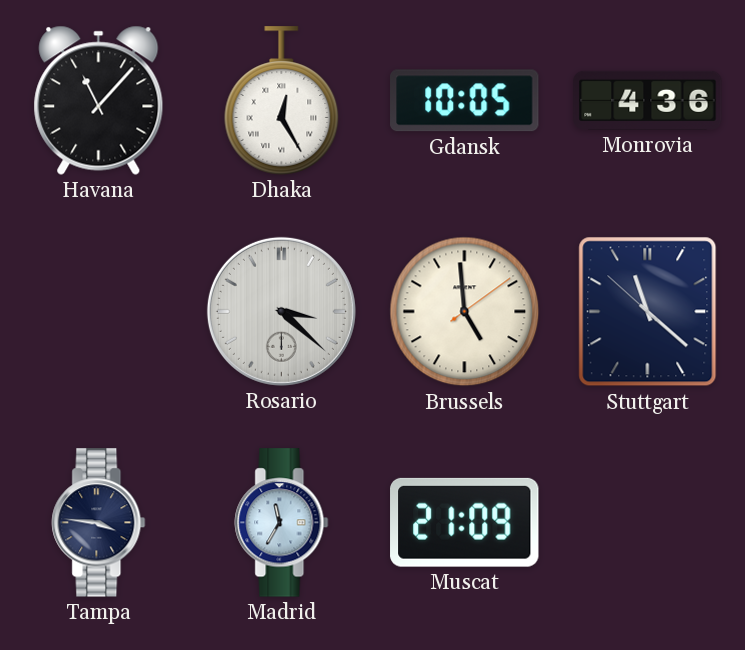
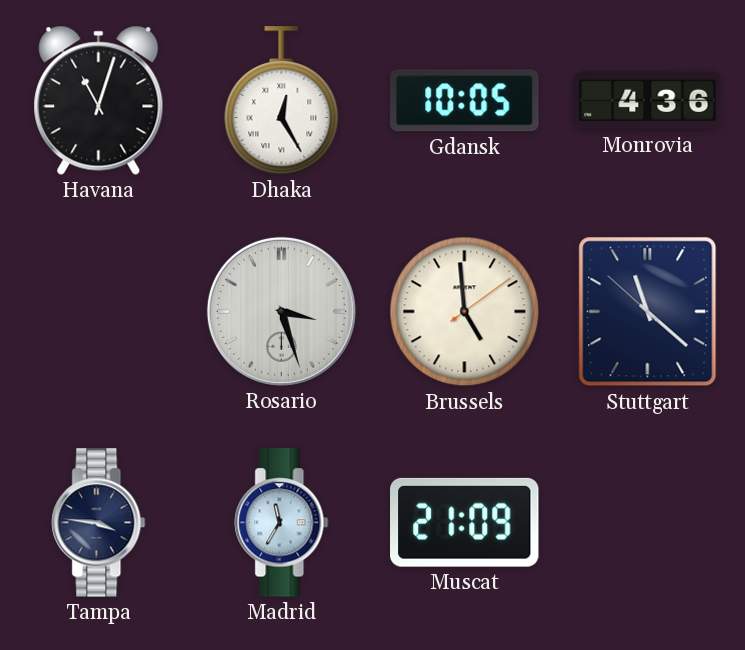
Havana: 11:07 -> 11:03 (99, 100)
Rosario: 3:22 -> 3:27 (281, 311)
